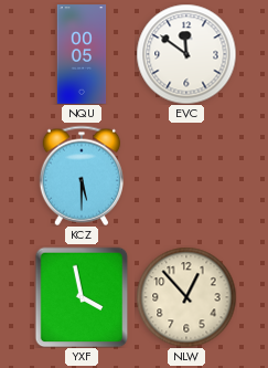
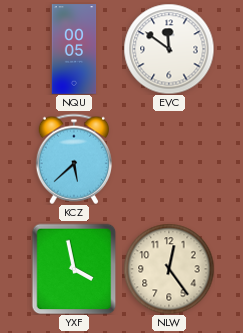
KCZ: 5:30 -> 5:38 (73, 159)
NLW: 12:53 -> 12:24 (169, 269)
